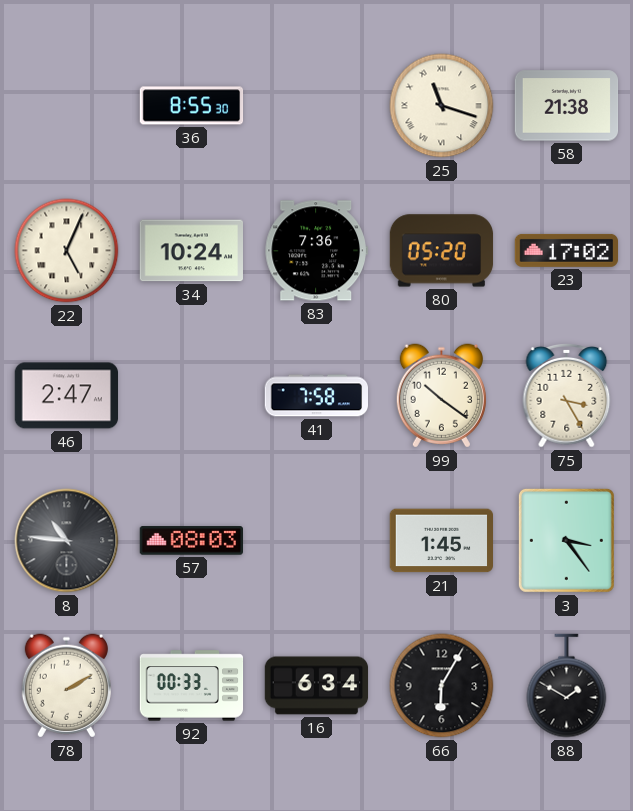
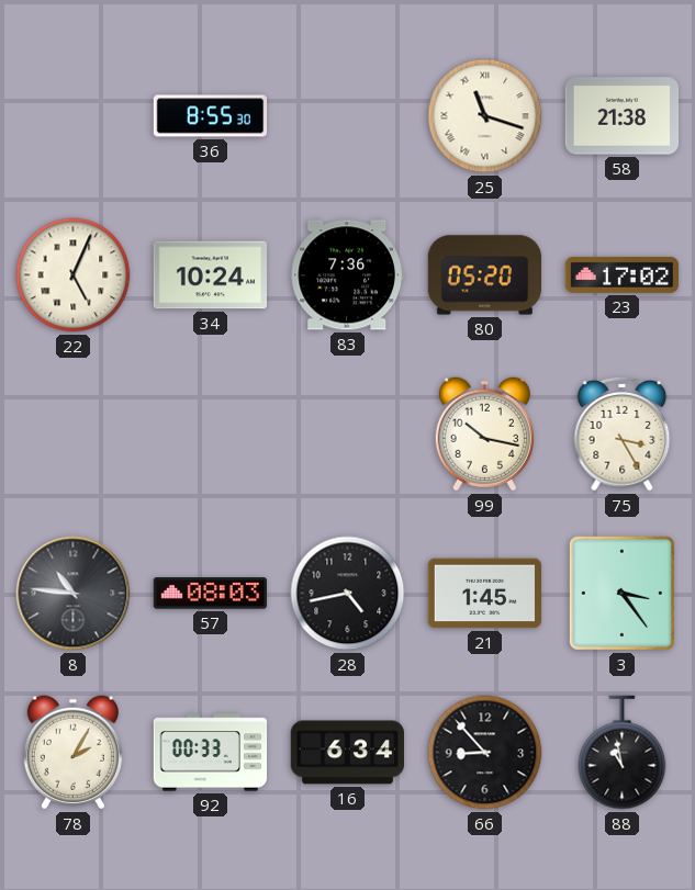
46: 2:47 -> none (66, 396)
41: 7:58 -> none (316, 396)
99: 10:21 -> 10:17 (484, 435)
28: none -> 4:43 (348, 594)
78: 2:10 -> 2:05 (72, 753)
66: 6:05 -> 8:53 (485, 753)
88: 1:50 -> 10:58 (623, 753)
